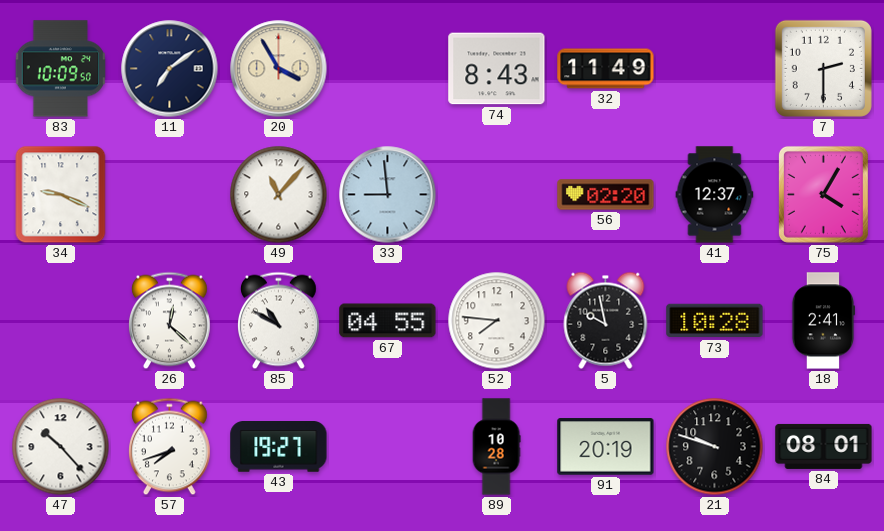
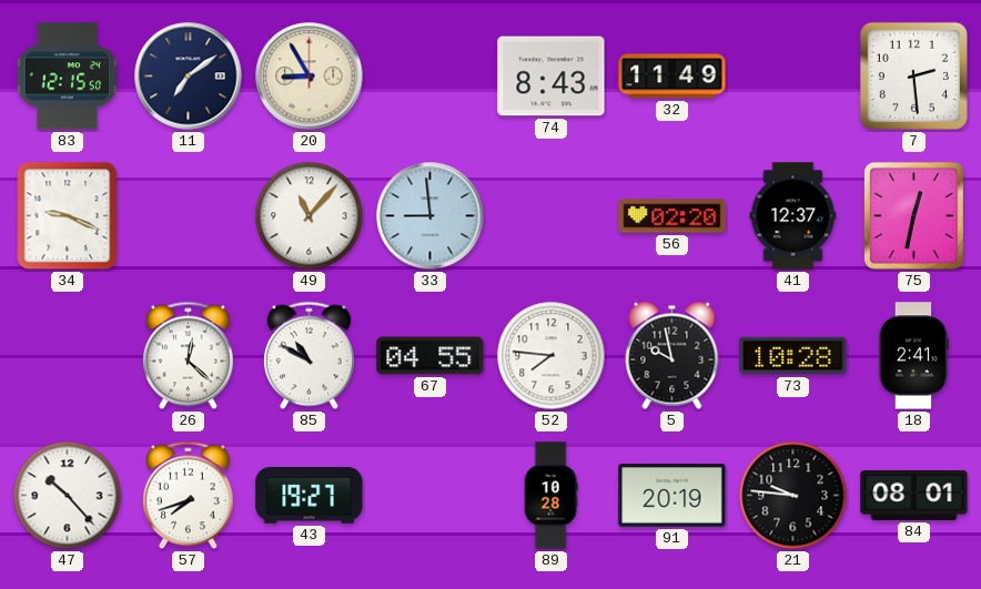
83: 10:09 -> 12:15 (68, 77)
20: 3:55 -> 8:55 (310, 77)
7: 2:30 -> 2:29 (913, 75)
75: 4:05 -> 12:32 (913, 215)
21: 9:48 -> 9:46 (793, 496)
